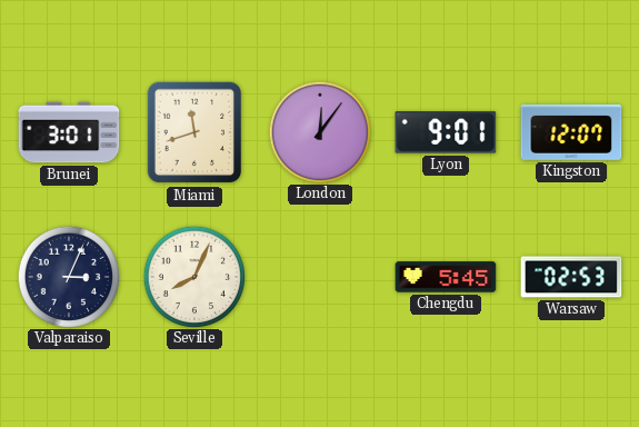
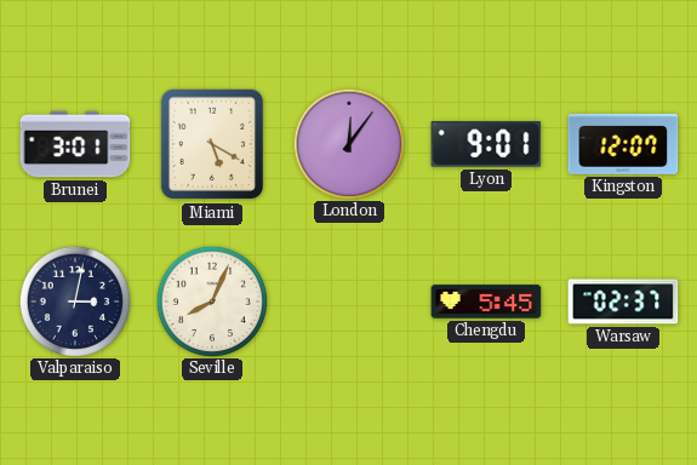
Miami: 11:42 -> 5:20 (212, 144)
Valparaiso: 3:04 -> 3:02 (74, 300)
Warsaw: 02:53 -> 02:37 (623, 302)
